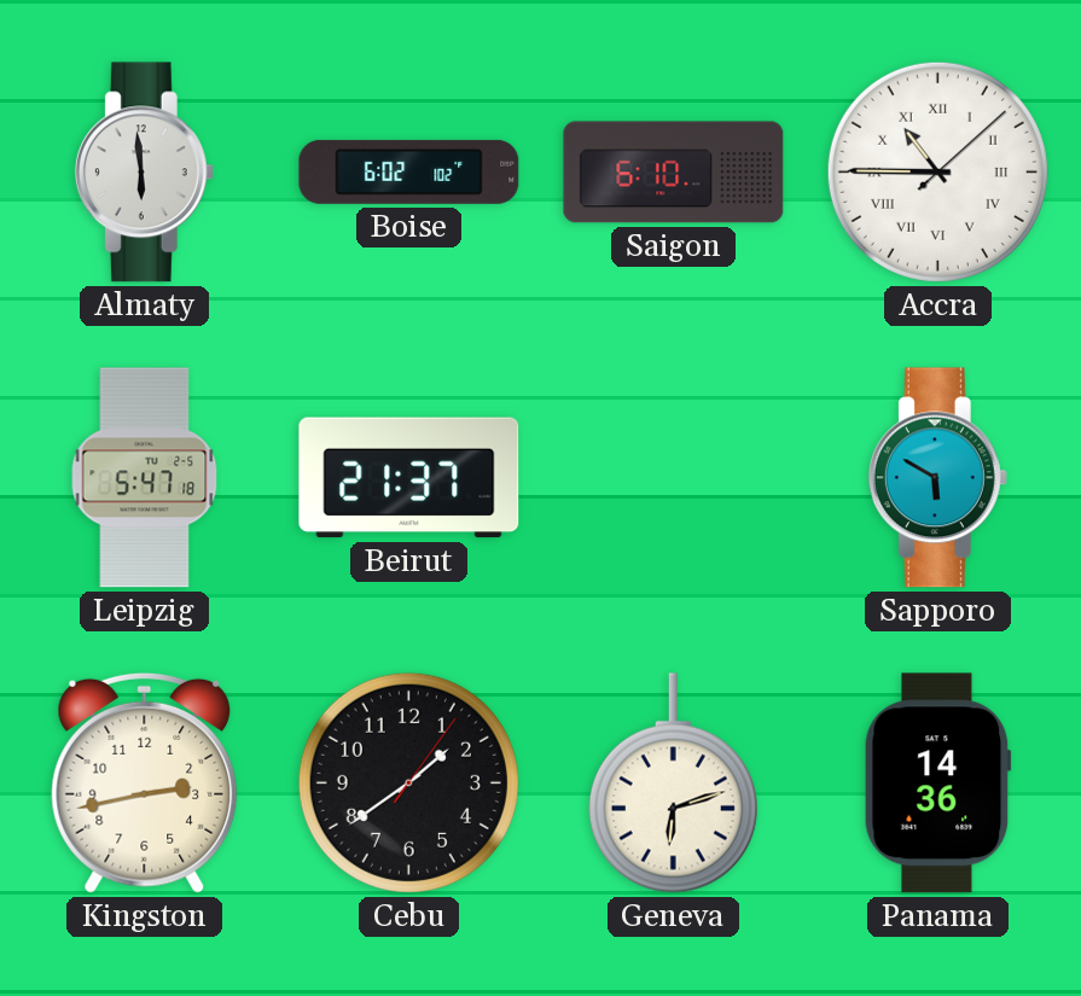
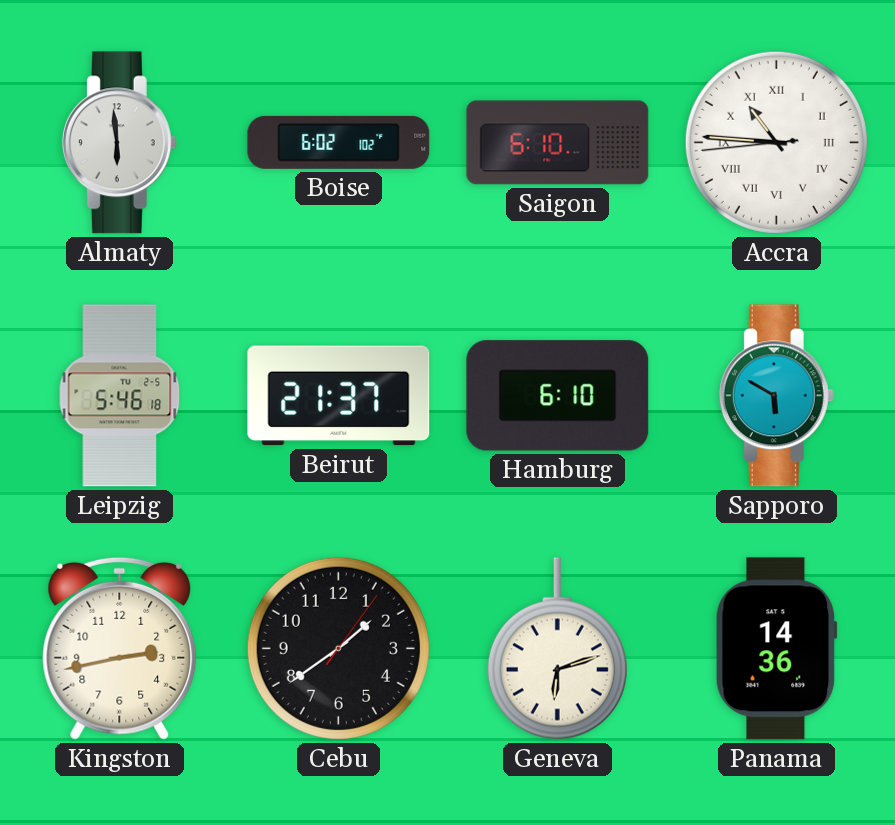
Accra: 10:45:08 -> 10:45:44 (776, 142)
Leipzig: 5:47 -> 5:46 (120, 396)
Hamburg: none -> 6:10 (558, 396)
